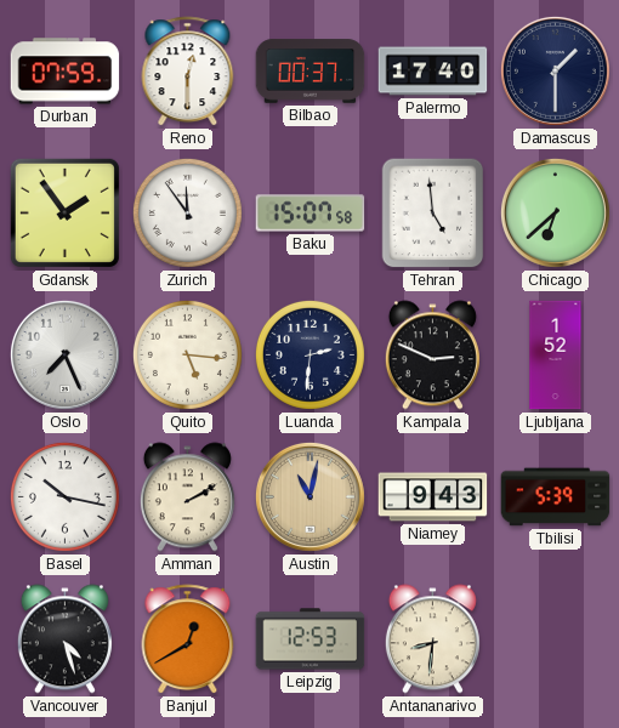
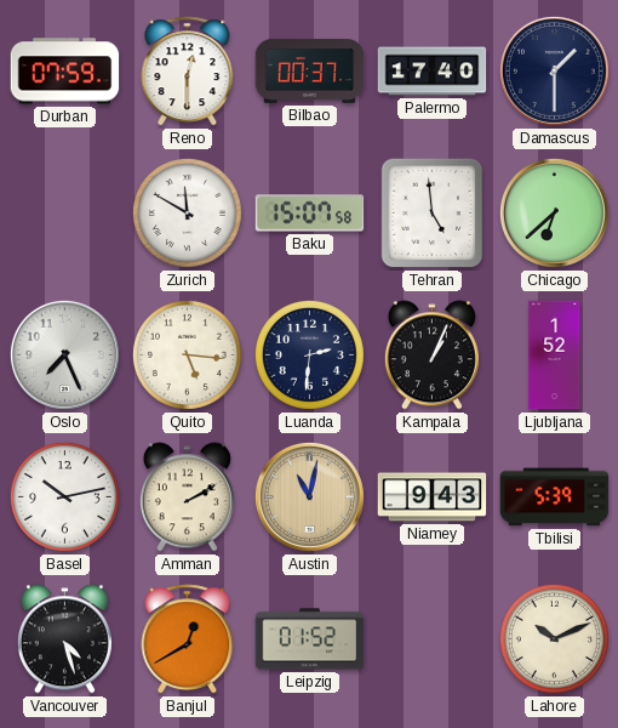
Gdansk: 1:54 -> none (64, 212)
Zurich: 11:54 -> 11:50 (187, 212)
Kampala: 2:49 -> 1:04 (431, 356)
Basel: 10:17 -> 10:13 (64, 496)
Leipzig: 12:53 -> 01:52 (310, 639)
Antananarivo: 8:31 -> none (432, 639)
Lahore: none -> 10:11 (554, 638)
